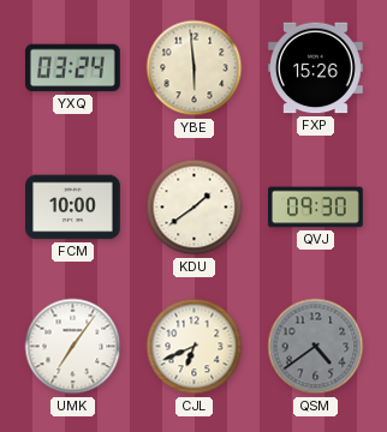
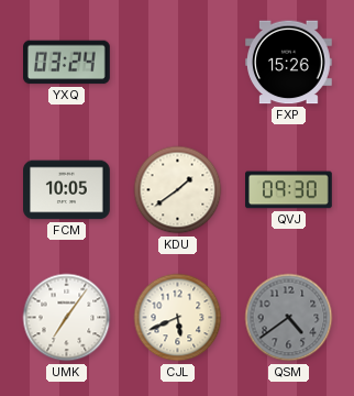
YBE: 5:59 -> none (195, 68)
FCM: 10:00 -> 10:05 (67, 190)
CJL: 6:41 -> 5:41 (178, 318)
